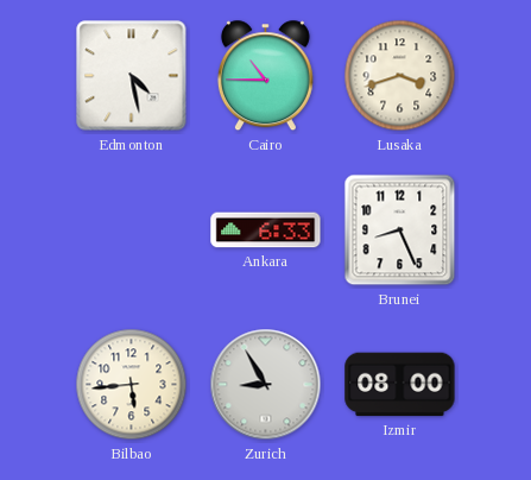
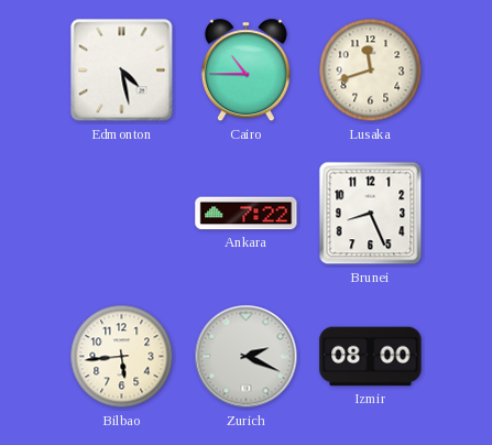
Lusaka: 3:42 -> 11:42 (371, 70)
Ankara: 6:33 -> 7:22 (247, 214)
Zurich: 8:55 -> 2:19 (247, 357)
